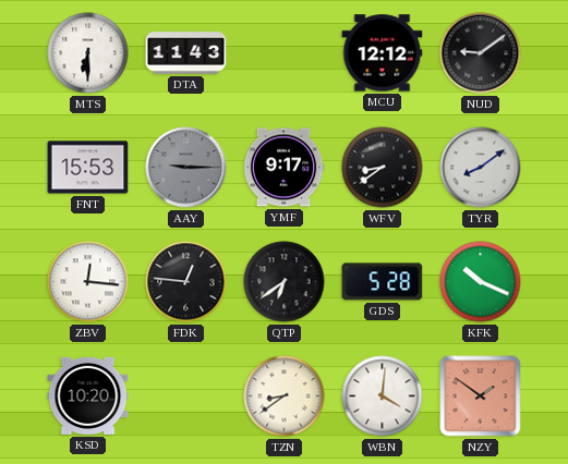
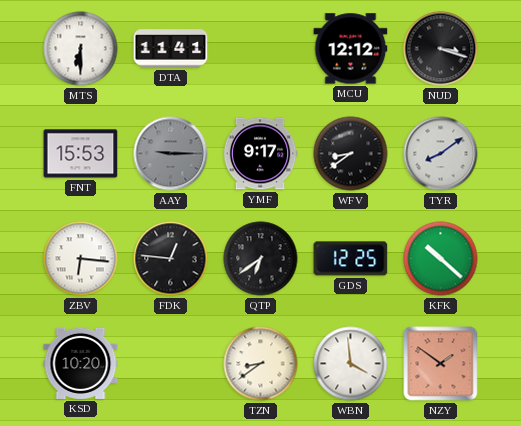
DTA: 11:43 -> 11:41 (171, 49)
NUD: 9:09 -> 3:18 (441, 49)
ZBV: 12:16 -> 6:16 (81, 259)
GDS: 5:28 -> 12:25 (351, 259)
KFK: 10:19 -> 10:22 (441, 259)
WBN: 4:01 -> 3:59 (351, 364)
